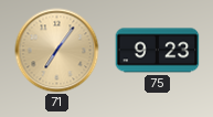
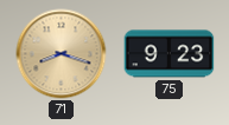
71: 7:06 -> 8:18 (62, 54)
